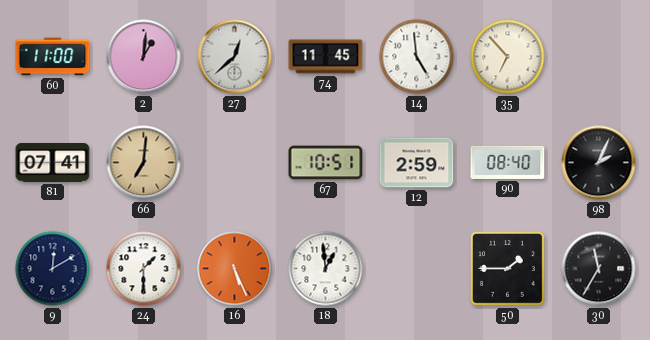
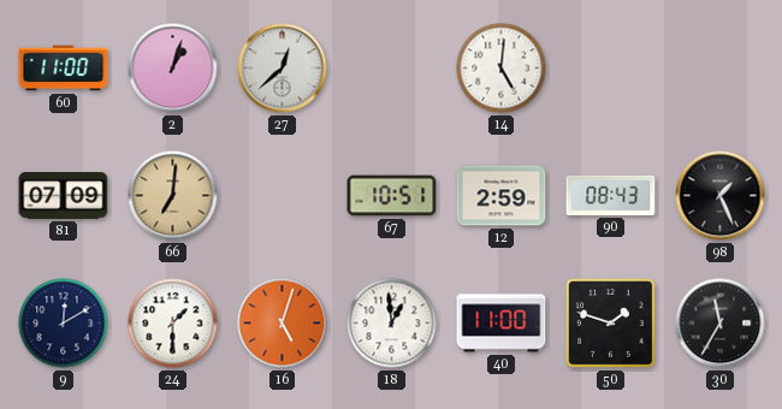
2: 1:01 -> 1:03 (173, 69)
74: 11:45 -> none (326, 57)
14: 4:59 -> 5:01 (502, 69)
35: 6:53 -> none (508, 57)
81: 07:41 -> 07:09 (64, 196)
90: 08:40 -> 08:43 (611, 195)
98: 2:04 -> 1:26 (721, 196)
16: 5:26 -> 5:03 (283, 324)
40: none -> 11:00 (502, 324)
50: 1:45 -> 1:48 (611, 324)
